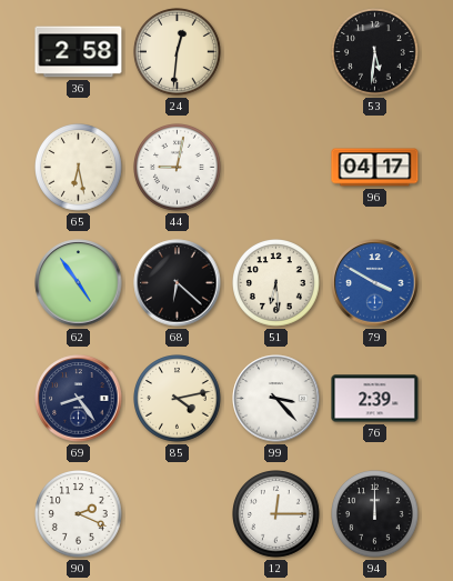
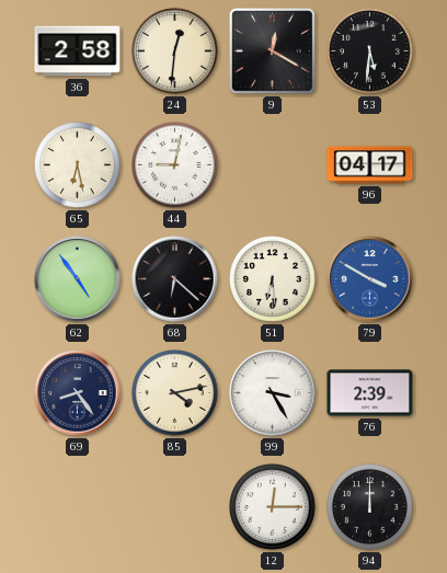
9: none -> 12:20 (273, 51)
99: 3:23 -> 3:25 (273, 393)
90: 2:19 -> none (79, 514)
